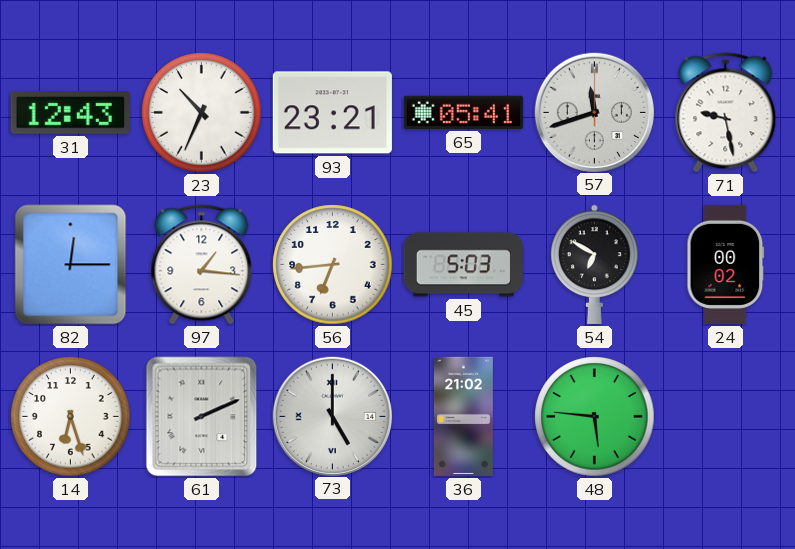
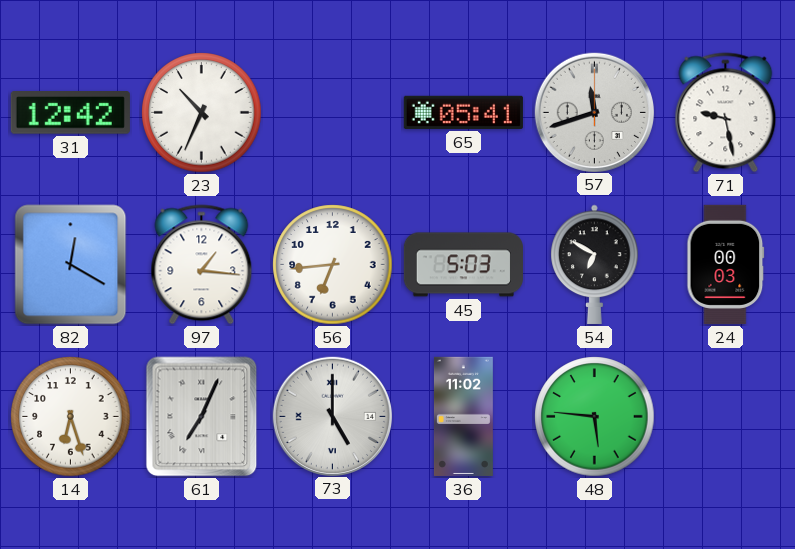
31: 12:43 -> 12:42 (70, 113)
93: 23:21 -> none (332, 113)
82: 12:15 -> 12:20 (71, 265)
24: 00:02 -> 00:03 (726, 264)
61: 2:11 -> 7:04 (202, 417)
36: 21:02 -> 11:02 (463, 416)
